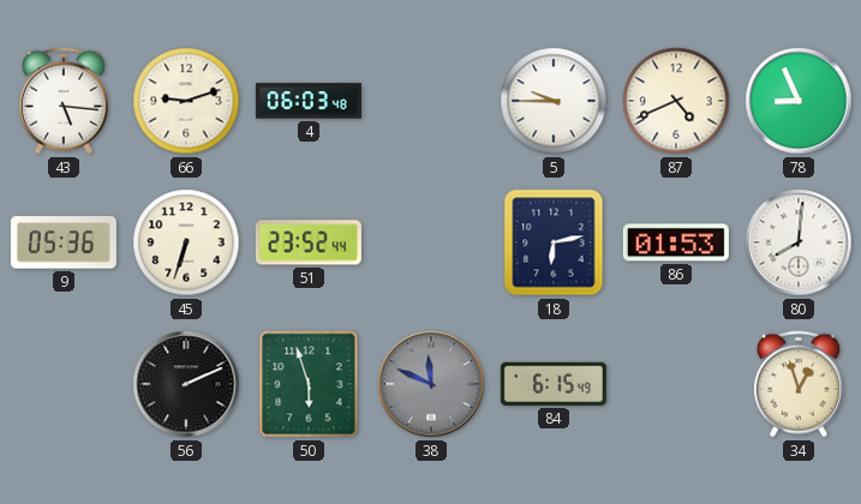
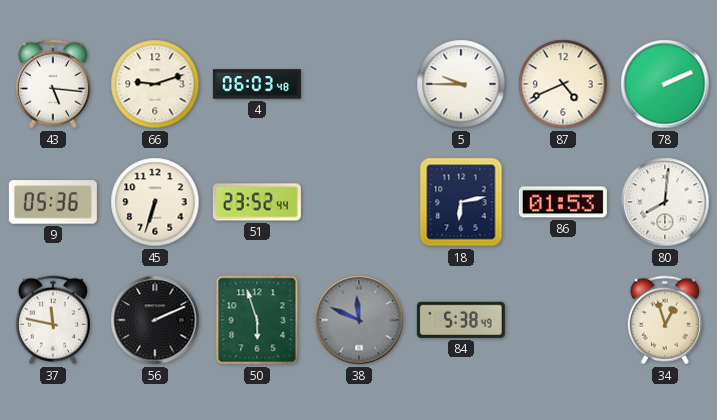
78: 8:56 -> 2:11 (665, 84)
37: none -> 11:47 (53, 320)
84: 6:15 -> 5:38 (461, 320)
